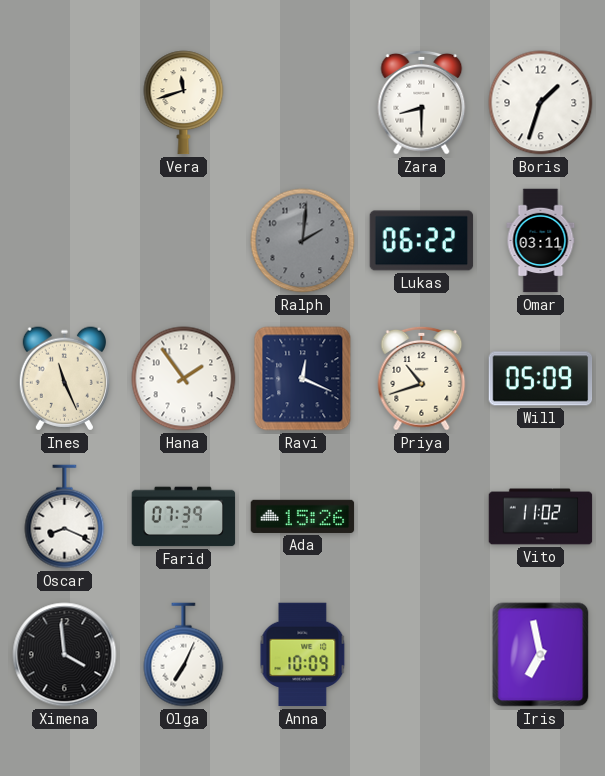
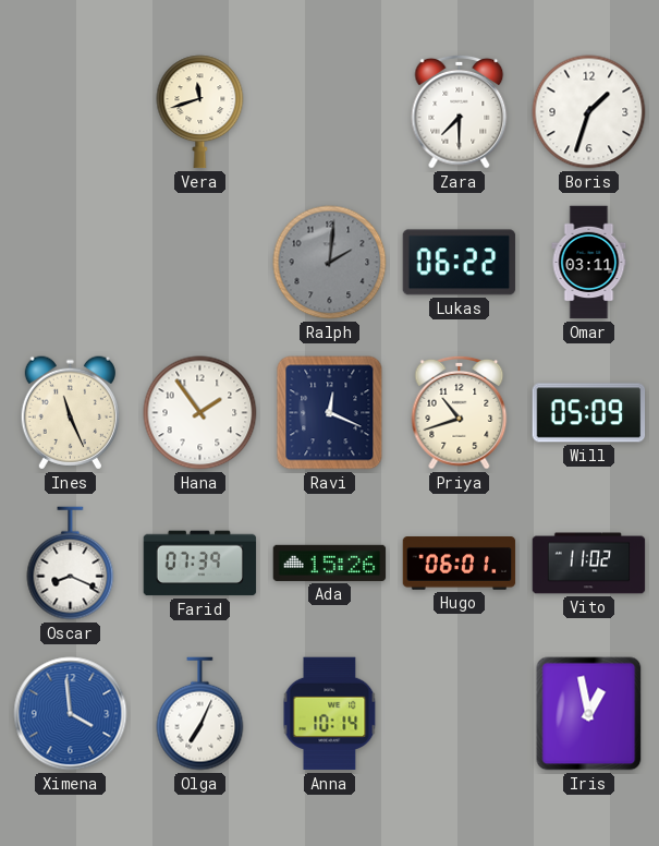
Zara: 8:30 -> 7:30 (460, 111)
Hugo: none -> 06:01 (460, 564)
Ximena dial: black -> blue (71, 714)
Anna: 10:09 -> 10:14 (330, 714)
Iris: 6:58 -> 12:58 (589, 714)
